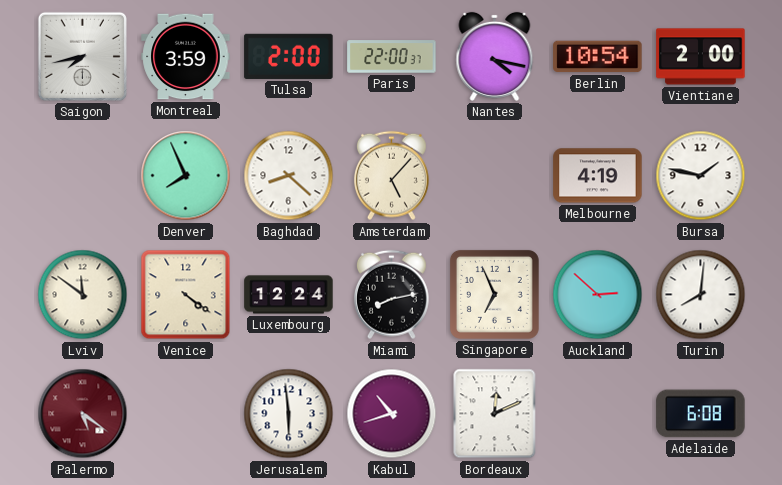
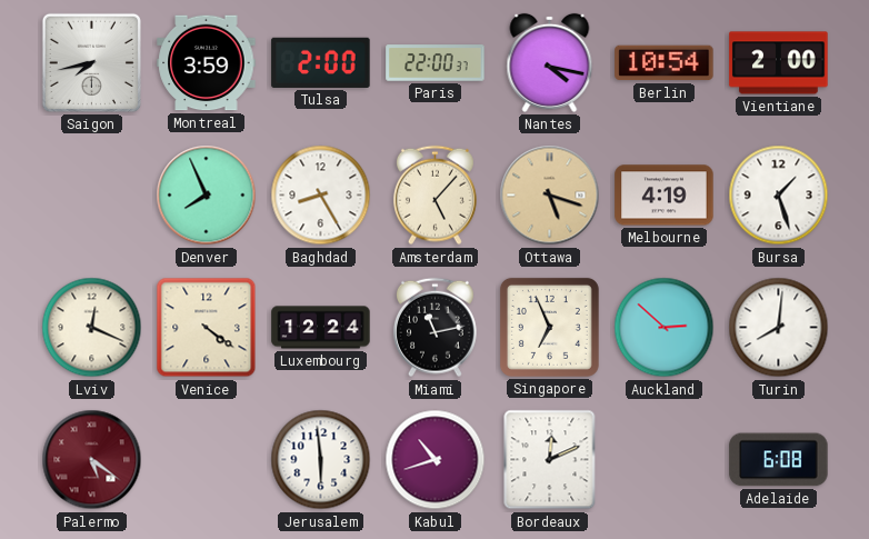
Baghdad: 8:22 -> 8:25 (321, 196)
Ottawa: none -> 5:18 (550, 196)
Bursa: 1:47 -> 1:27 (779, 196)
Lviv: 11:51 -> 12:19 (92, 328)
Miami: 8:13 -> 11:13 (434, 328)
